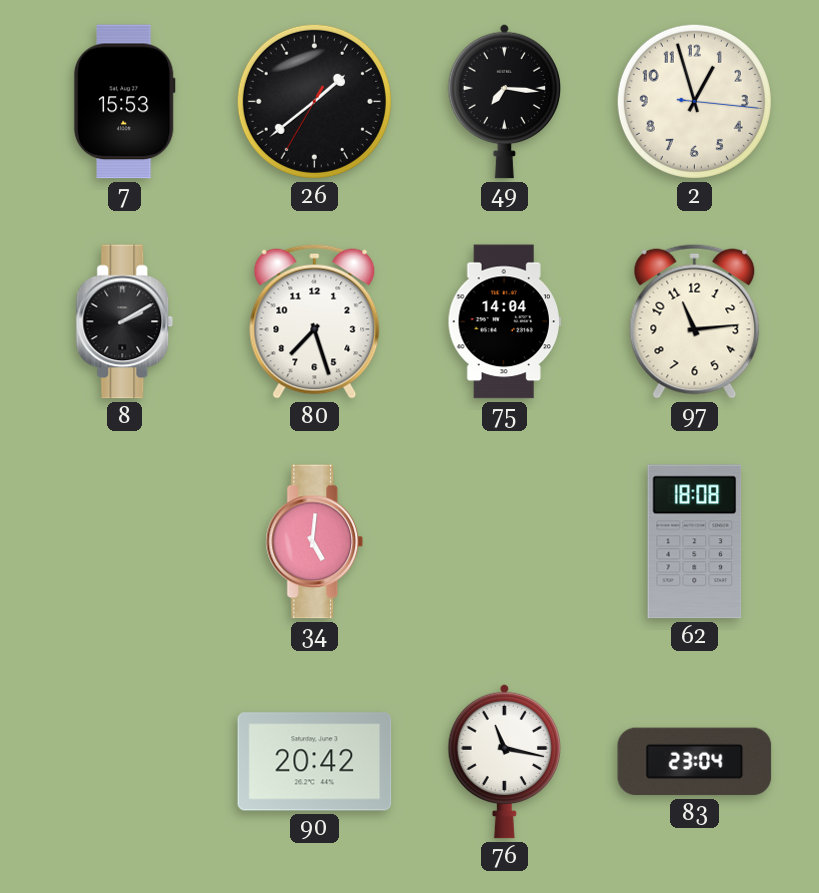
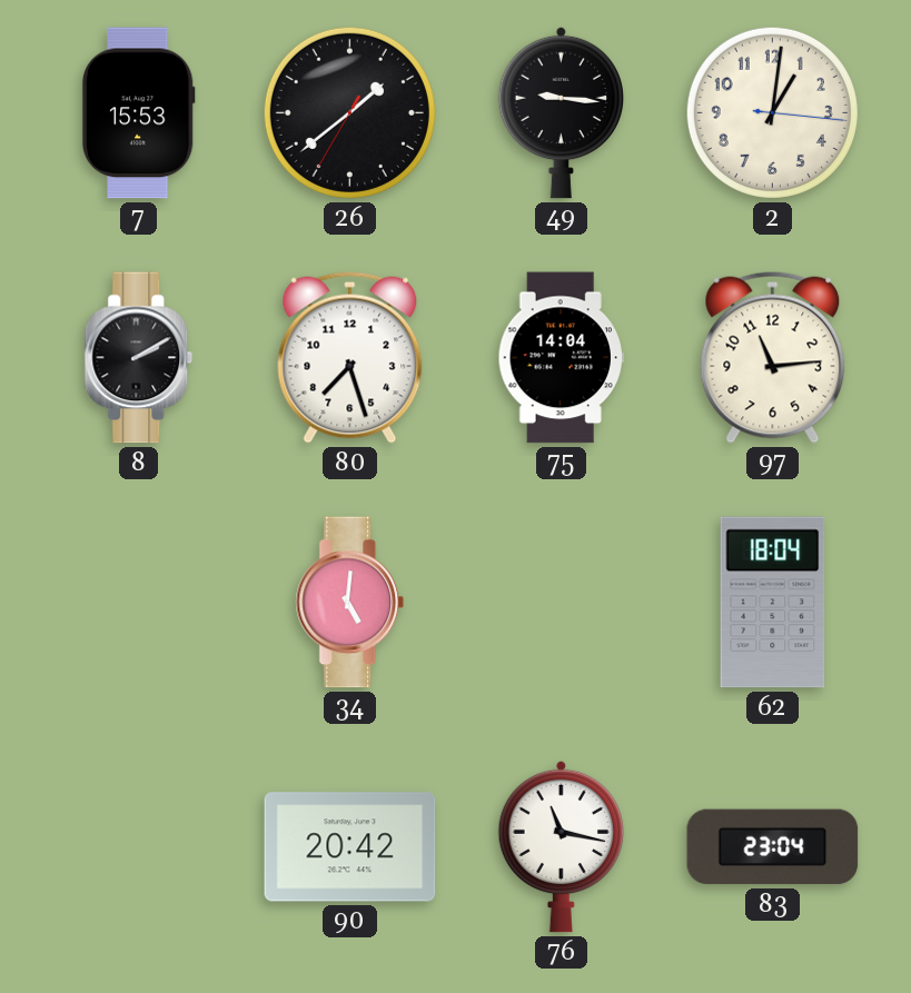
49: 7:16 -> 9:16 (561, 112)
2: 12:57 -> 1:01 (772, 112)
62: 18:08 -> 18:04 (773, 603)
